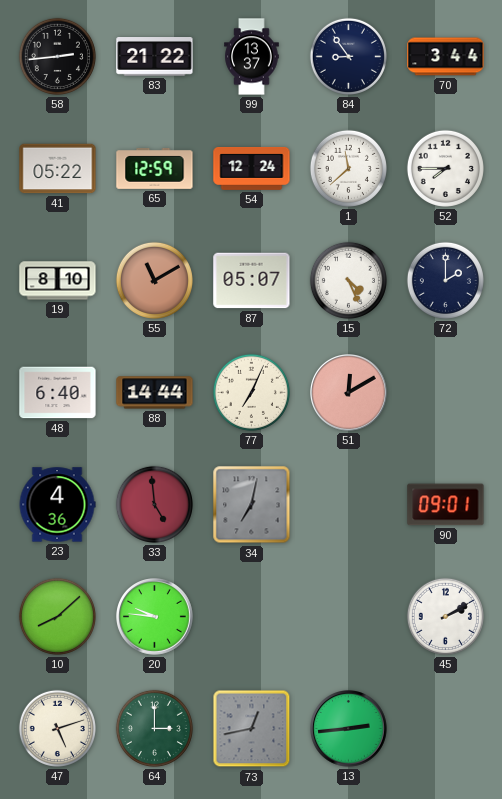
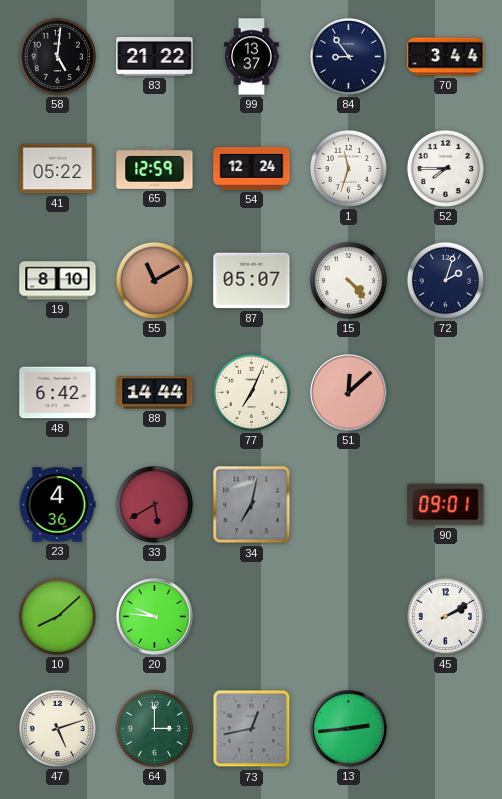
58: 2:44 -> 5:01 (57, 56)
1: 11:38 -> 11:33 (348, 168)
15: 4:26 -> 4:23 (348, 280)
72: 2:00 -> 2:03 (445, 280)
48: 6:40 -> 6:42 (58, 393)
51: 12:10 -> 12:08 (349, 393)
33: 4:59 -> 5:40 (154, 504)
